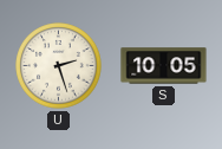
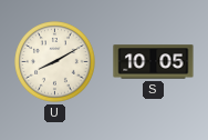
U: 2:27 -> 8:10 (55, 62)
